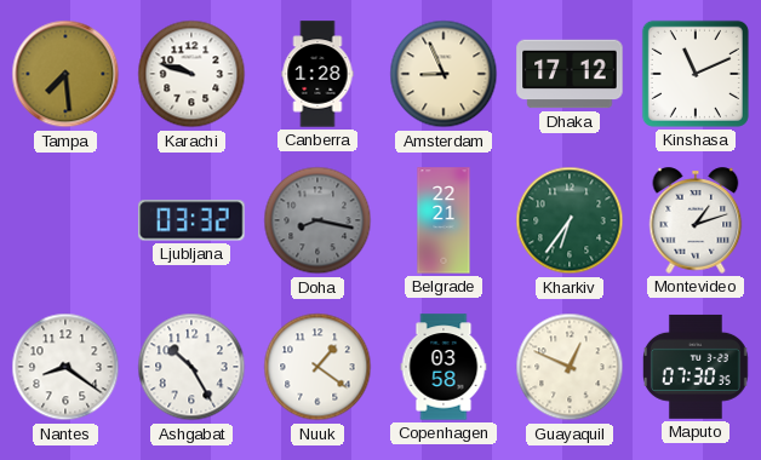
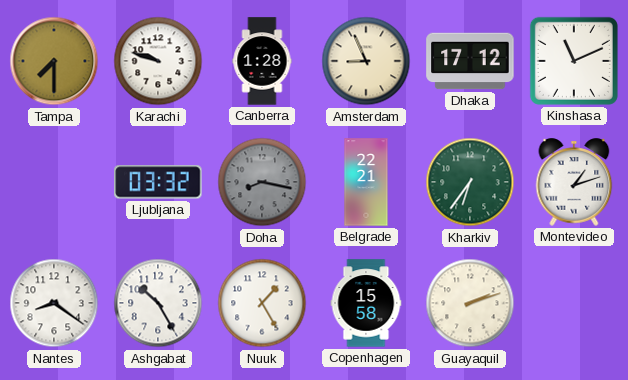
Tampa: 7:29 -> 7:30 (54, 61)
Nuuk: 1:21 -> 1:25 (262, 303)
Copenhagen: 03:58 -> 15:58 (366, 303)
Guayaquil: 12:49 -> 2:12 (470, 303)
Maputo: 07:30 -> none (696, 367)
